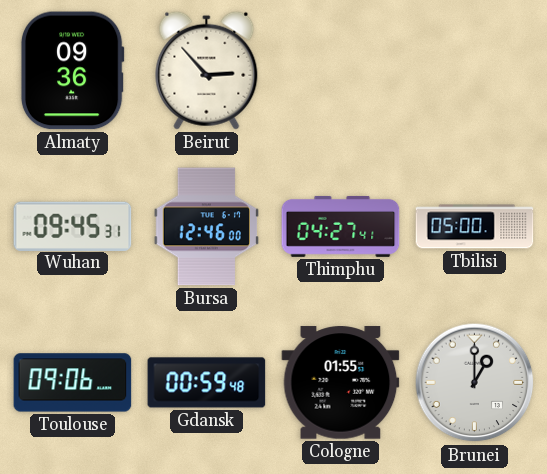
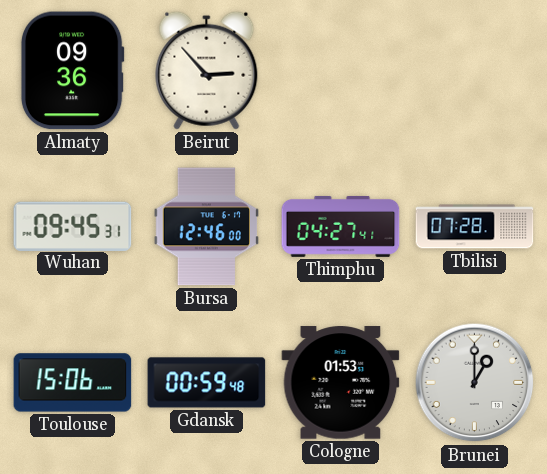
Tbilisi: 05:00 -> 07:28 (475, 227)
Toulouse: 09:06 -> 15:06 (73, 383)
Cologne: 01:55 -> 01:53 (341, 383)
